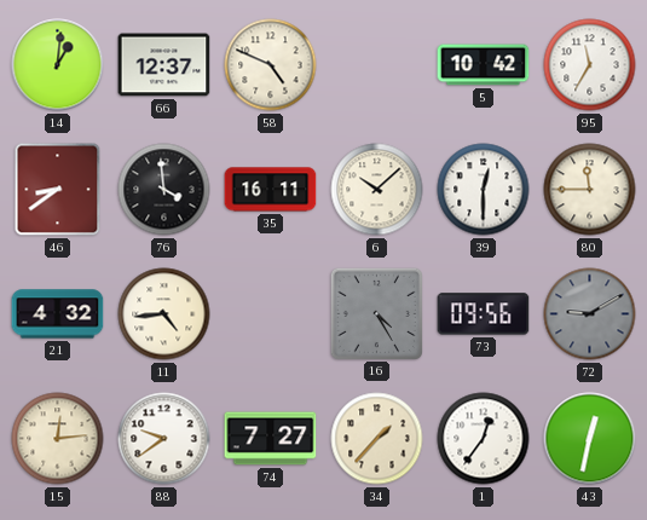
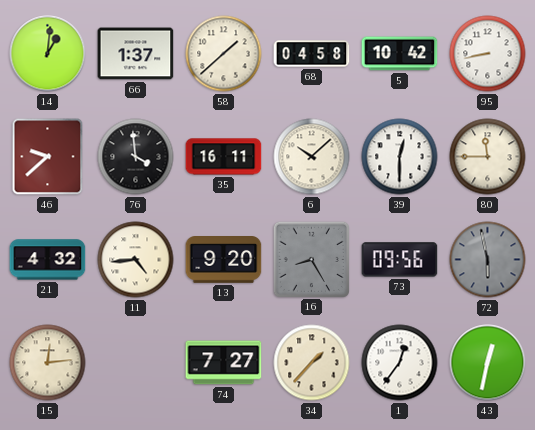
66: 12:37 -> 1:37 (136, 54)
58: 4:49 -> 1:38 (224, 54)
68: none -> 04:58 (312, 54)
95: 11:35 -> 8:43 (488, 54)
46: 8:39 -> 9:38 (48, 157)
13: none -> 9:20 (224, 260)
16: 4:25 -> 8:25 (311, 259)
72: 9:10 -> 5:58 (488, 260)
88: 9:39 -> none (164, 439)
